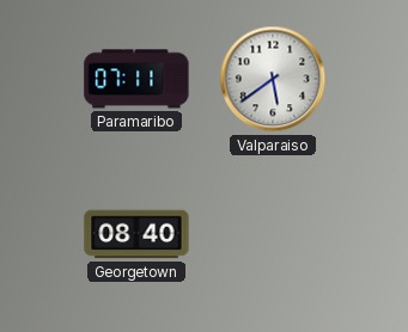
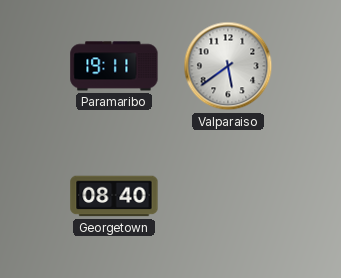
Paramaribo: 07:11 -> 19:11 (114, 66)
